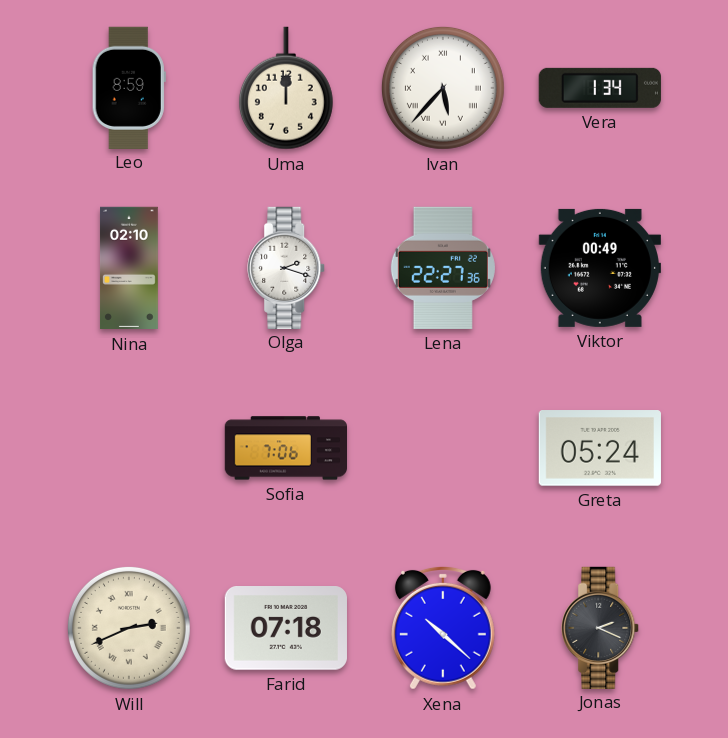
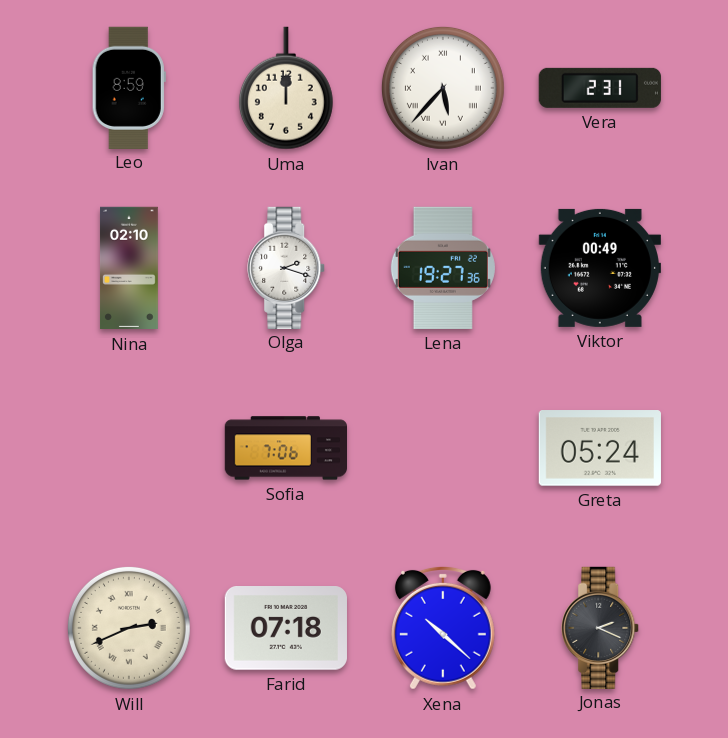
Vera: 1:34 -> 2:31 (600, 88)
Lena: 22:27 -> 19:27 (443, 268)
